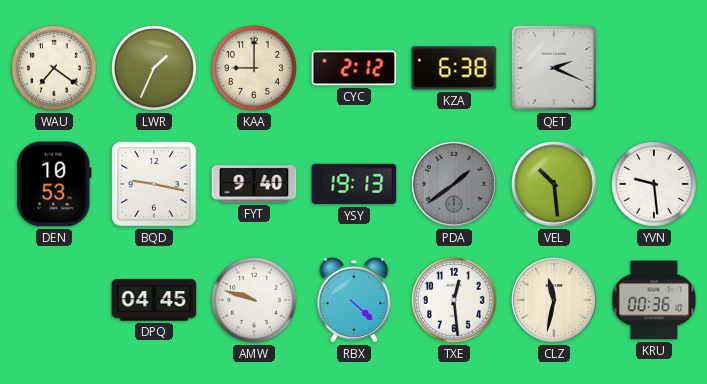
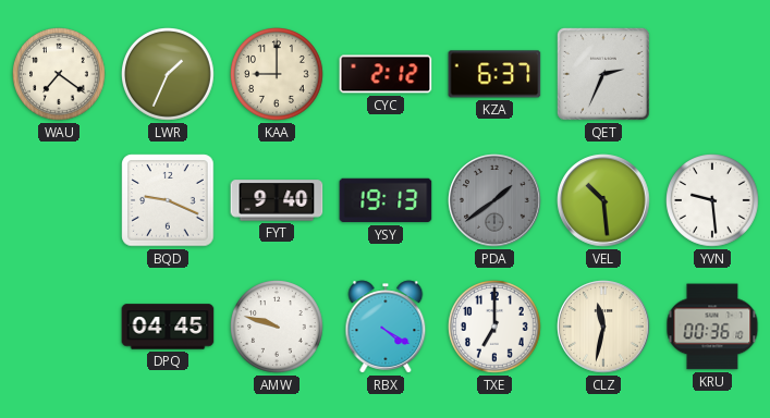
KZA: 6:38 -> 6:37 (494, 74)
QET: 2:19 -> 2:34 (603, 74)
DEN: 10:53 -> none (54, 184)
BQD: 9:17 -> 9:19 (168, 200)
RBX: 4:22 -> 4:20 (386, 327)
TXE: 12:29 -> 7:00 (496, 328)
